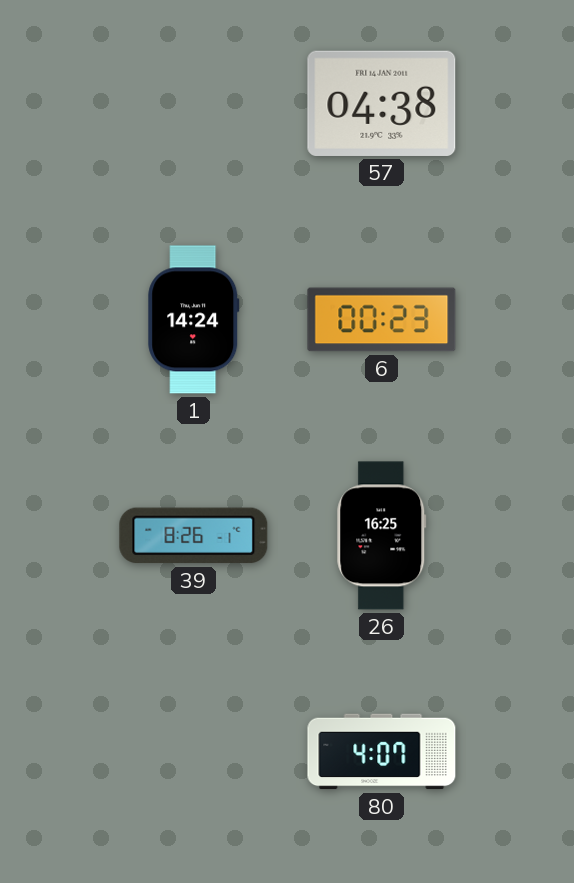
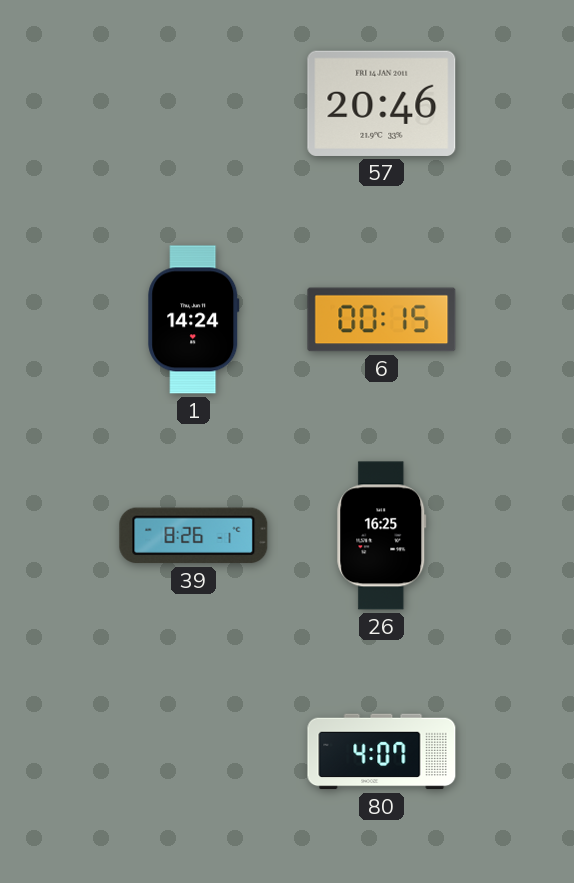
57: 04:38 -> 20:46 (382, 103)
6: 00:23 -> 00:15 (382, 320)
